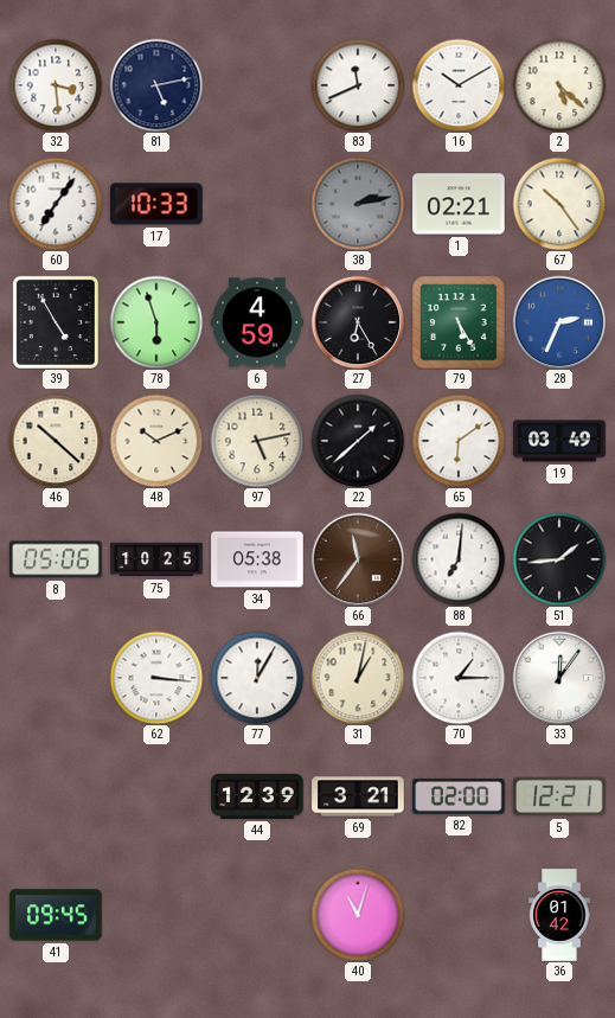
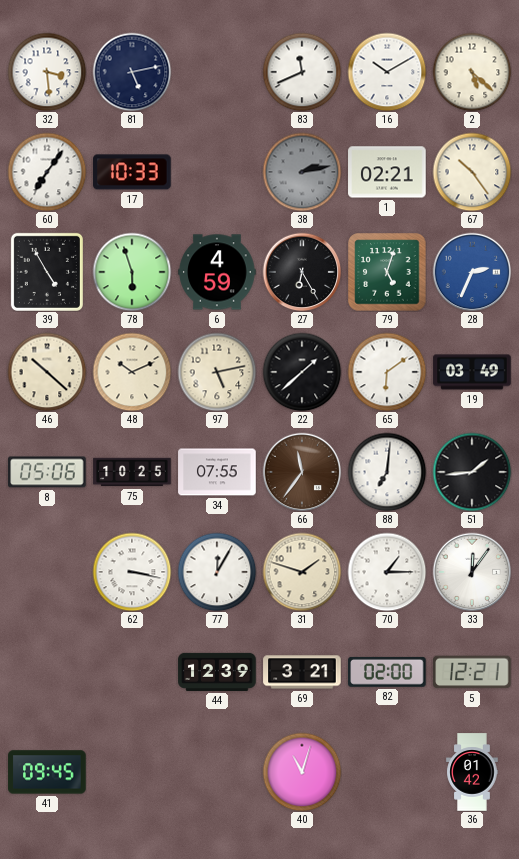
79: 5:25 -> 5:03 (387, 272)
34: 05:38 -> 07:55 (217, 472)
62: 3:16 -> 3:17 (132, 572)
31: 1:02 -> 1:48 (302, 572)
